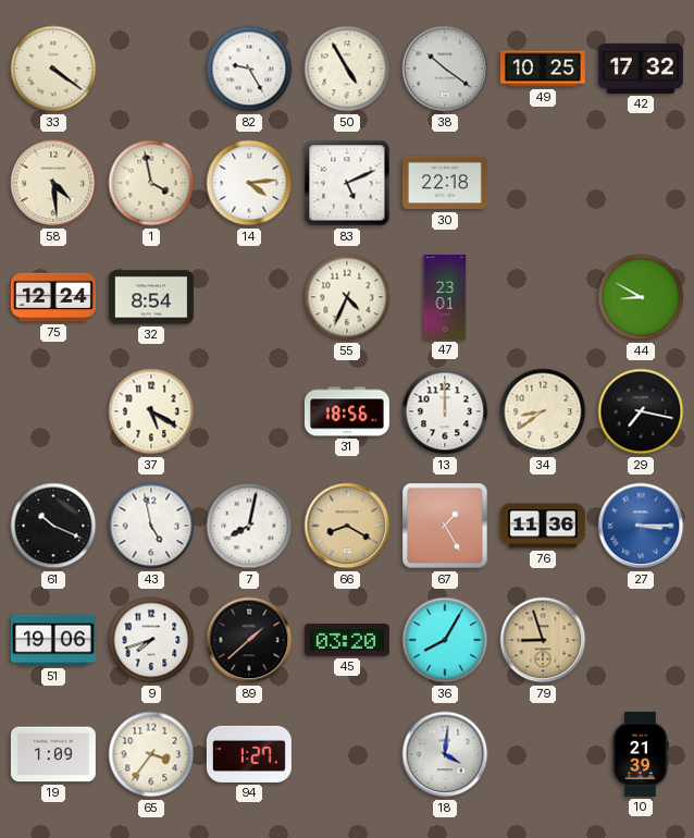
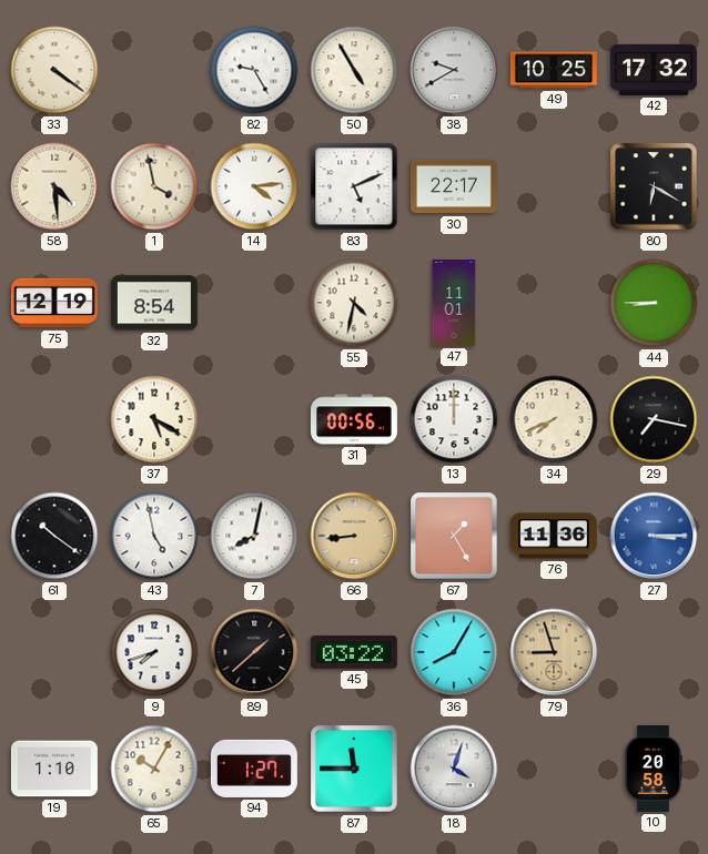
38: 10:21 -> 9:40 (454, 70)
30: 22:18 -> 22:17 (454, 186)
80: none -> 6:20 (654, 186)
75: 12:24 -> 12:19 (54, 303)
55: 4:34 -> 4:32 (354, 303)
47: 23:01 -> 11:01 (454, 303)
44: 8:50 -> 8:45 (654, 303)
31: 18:56 -> 00:56 (354, 419)
34: 8:39 -> 7:41 (554, 419)
61: 10:19 -> 10:21 (54, 536)
66: 8:20 -> 8:44 (354, 536)
51: 19:06 -> none (53, 640)
45: 03:20 -> 03:22 (354, 652)
19: 1:09 -> 1:10 (54, 769)
65: 3:36 -> 10:05 (154, 769)
87: none -> 11:45 (354, 769)
18: 4:01 -> 4:03 (454, 769)
10: 21:39 -> 20:58 (654, 769)
